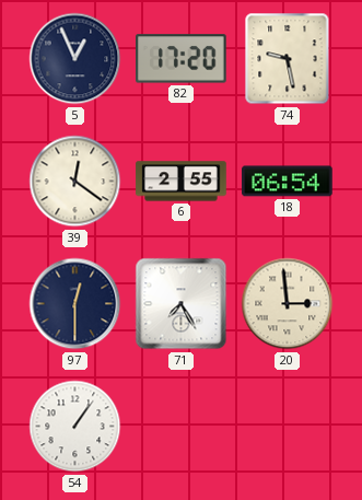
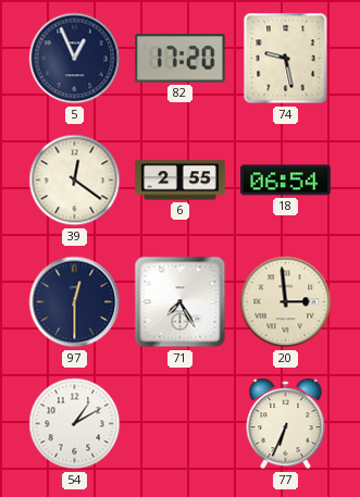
54: 1:06 -> 1:10 (75, 424)
77: none -> 6:34 (286, 425)
